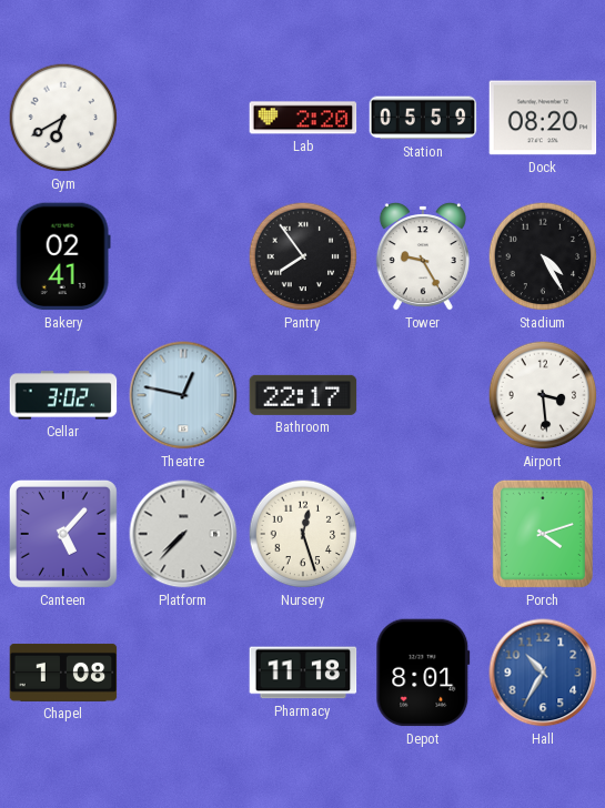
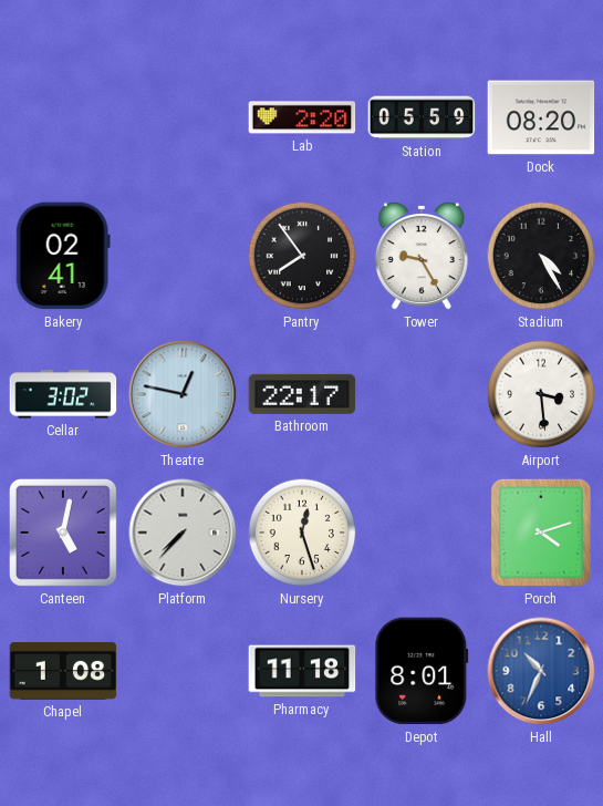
Gym: 6:40 -> none (63, 118)
Canteen: 5:07 -> 5:02 (63, 533)
Hall: 10:35 -> 10:34 (541, 671)
